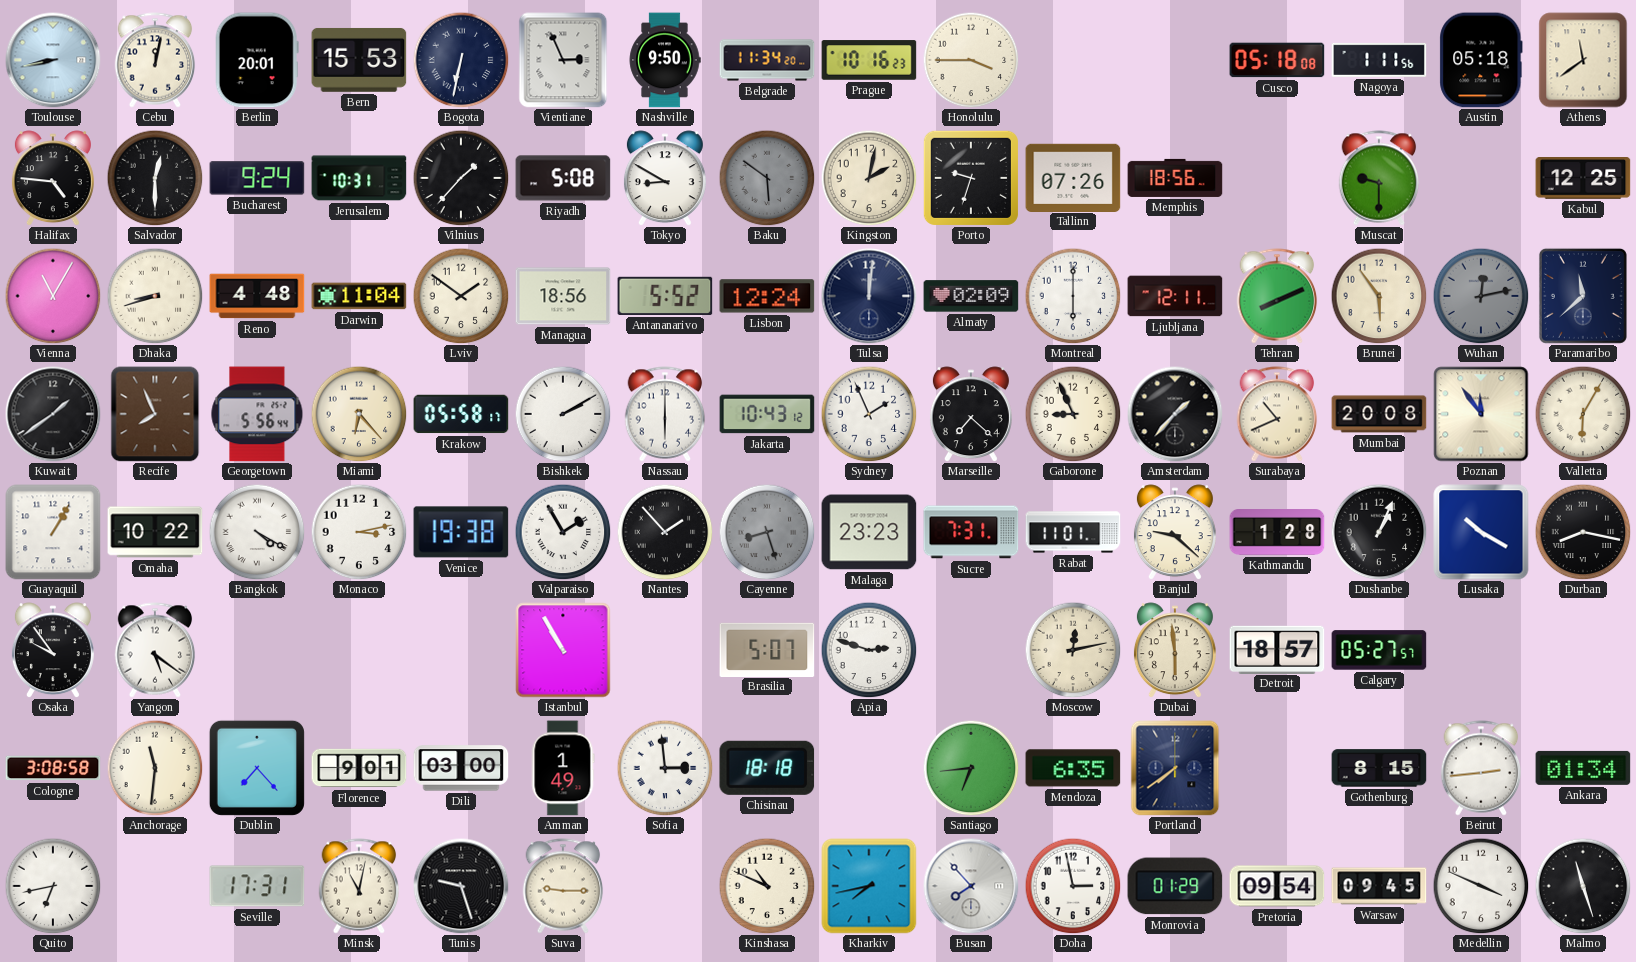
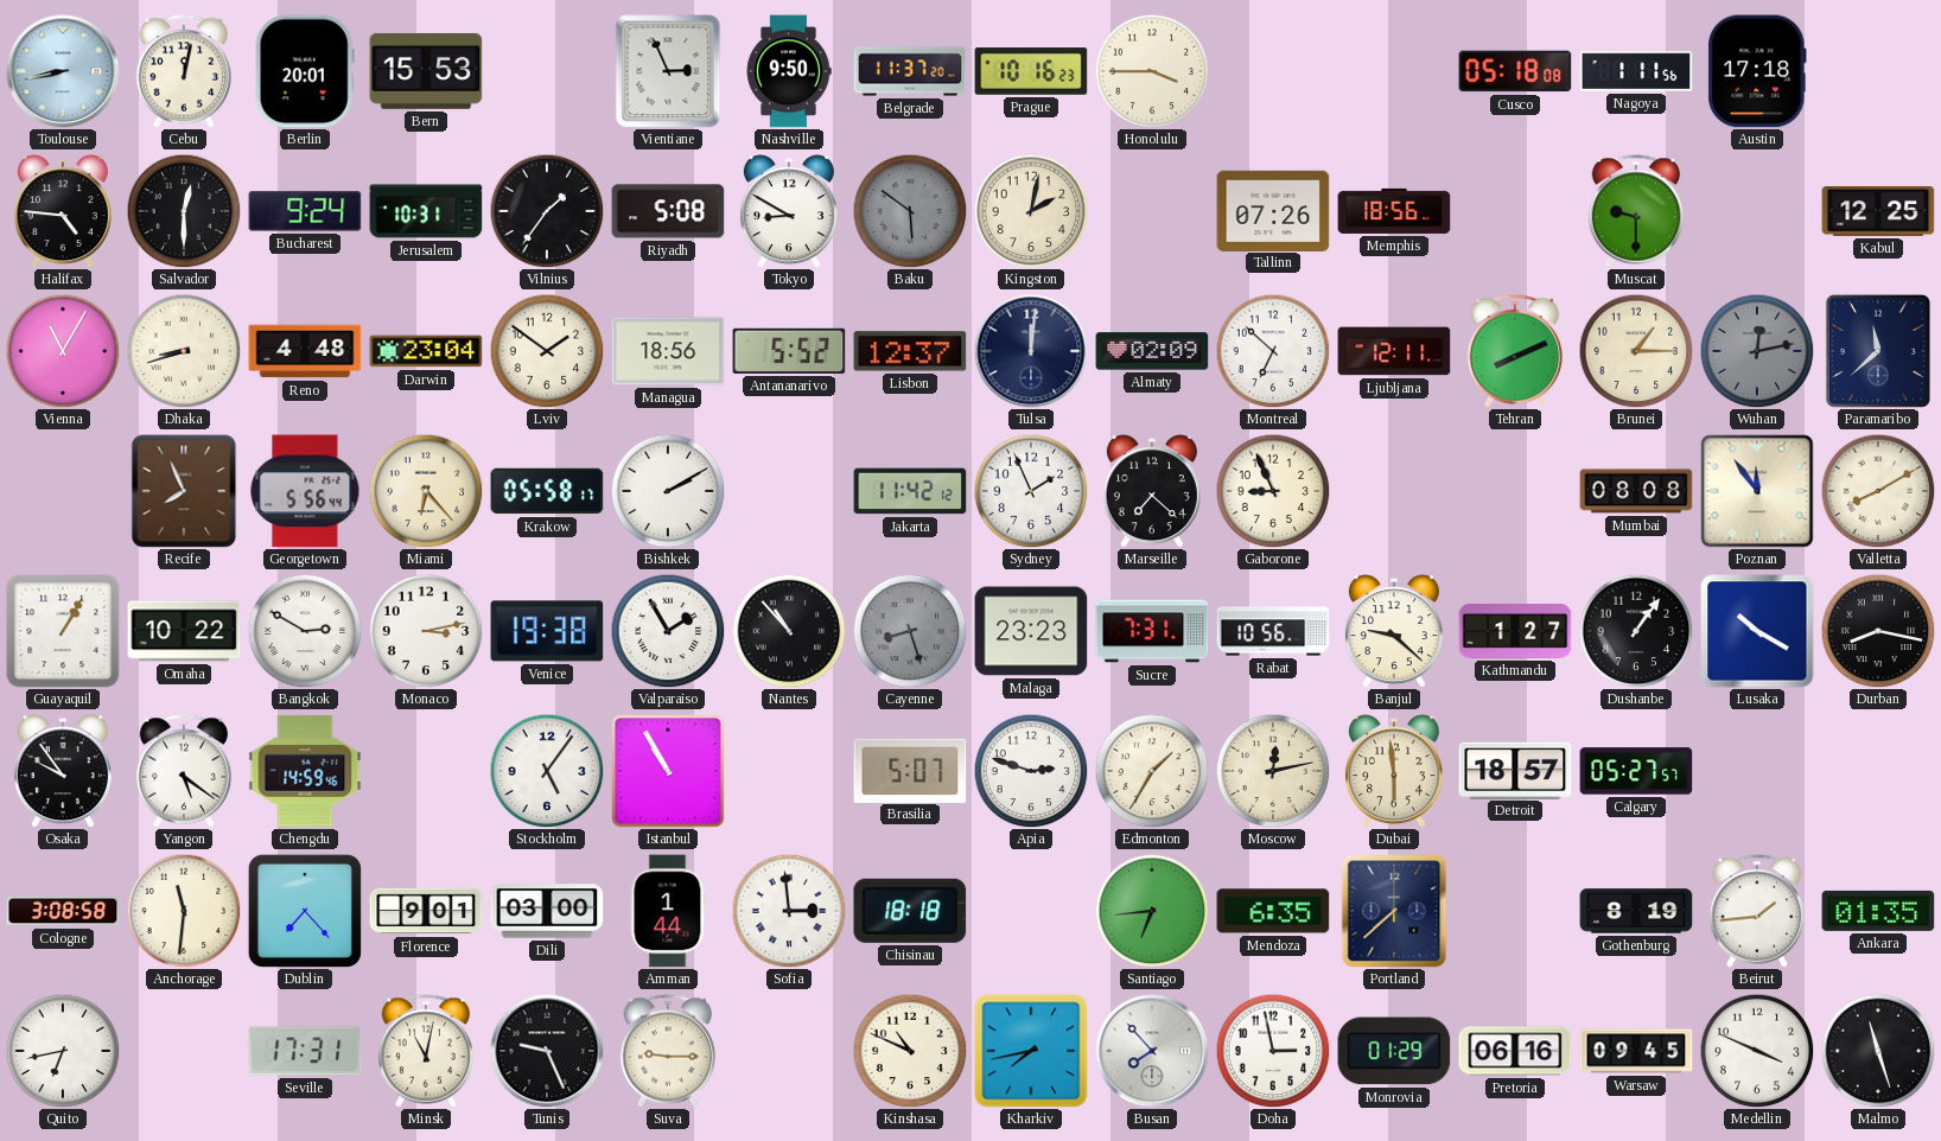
Bogota: 6:32 -> none (461, 60)
Belgrade: 11:34 -> 11:37 (910, 71)
Austin: 05:18 -> 17:18 (1757, 71)
Athens: 11:39 -> none (1583, 60)
Vilnius: 1:37 -> 1:36 (547, 211)
Porto: 9:33 -> none (971, 178)
Darwin: 11:04 -> 23:04 (426, 351)
Lisbon: 12:24 -> 12:37 (910, 351)
Montreal: 6:00 -> 6:52 (1273, 351)
Brunei: 5:54 -> 1:15 (1636, 351)
Kuwait: 1:39 -> none (53, 414)
Nassau: 6:00 -> none (665, 414)
Jakarta: 10:43 -> 11:42 (910, 491)
Amsterdam: 1:37 -> none (1175, 414)
Surabaya: 10:41 -> none (1277, 414)
Mumbai: 20:08 -> 08:08 (1636, 491)
Valletta: 6:05 -> 8:10 (1878, 491)
Bangkok: 4:20 -> 2:50 (305, 631)
Nantes: 1:53 -> 10:53 (789, 631)
Rabat: 11:01 -> 10:56 (1273, 631)
Kathmandu: 1:28 -> 1:27 (1515, 632)
Dushanbe: 1:04 -> 1:06 (1636, 631)
Chengdu: none -> 14:59 (305, 771)
Stockholm: none -> 5:06 (547, 771)
Edmonton: none -> 1:35 (1152, 771)
Amman: 1:49 -> 1:44 (668, 911)
Portland: 7:39 -> 7:38 (1394, 911)
Gothenburg: 8:15 -> 8:19 (1636, 911)
Beirut: 2:44 -> 1:44 (1757, 911)
Ankara: 01:34 -> 01:35 (1878, 911)
Tunis: 9:27 -> 9:26 (547, 1051)
Pretoria: 09:54 -> 06:16 (1515, 1051)
